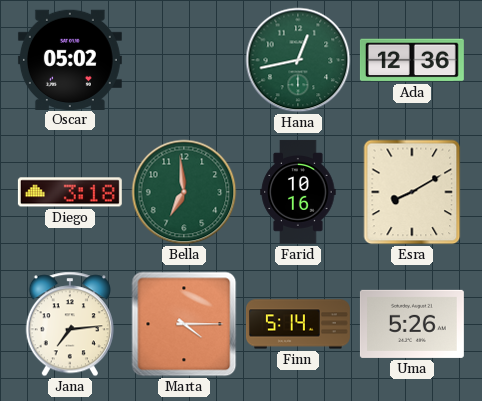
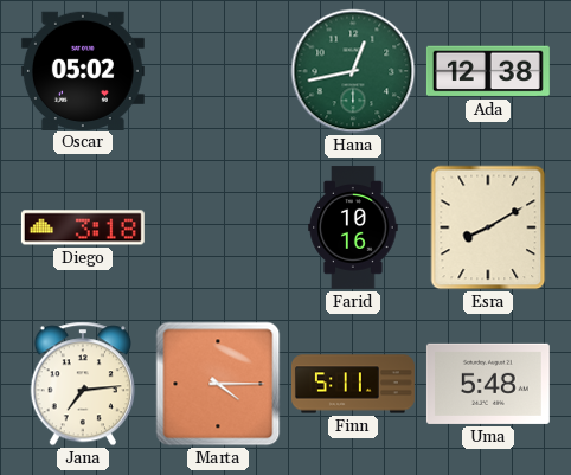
Ada: 12:36 -> 12:38 (488, 71)
Bella: 6:59 -> none (184, 192)
Finn: 5:14 -> 5:11 (353, 384)
Uma: 5:26 -> 5:48 (488, 384)
